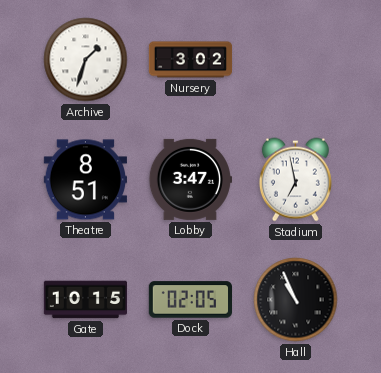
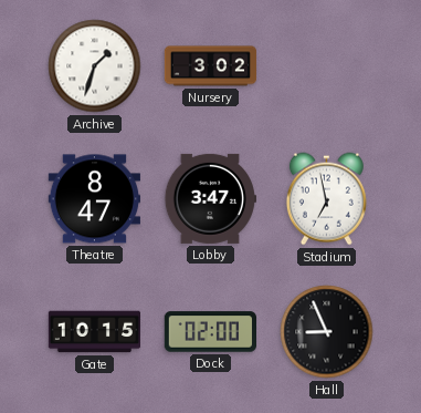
Theatre: 8:51 -> 8:47 (94, 199)
Dock: 02:05 -> 02:00 (210, 332)
Hall: 10:56 -> 8:56 (327, 332)
